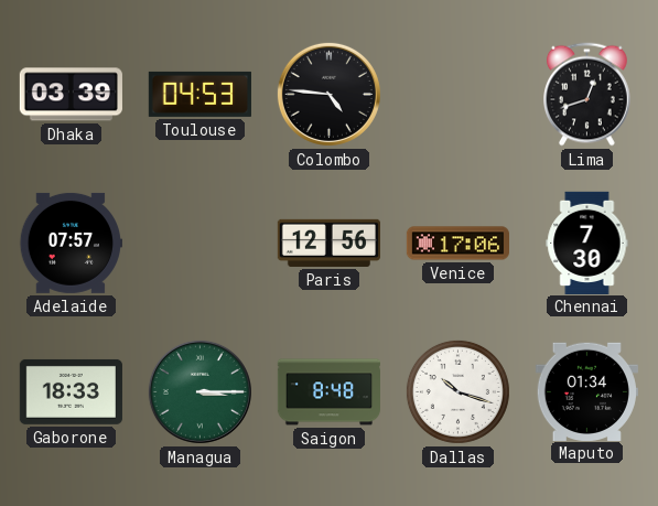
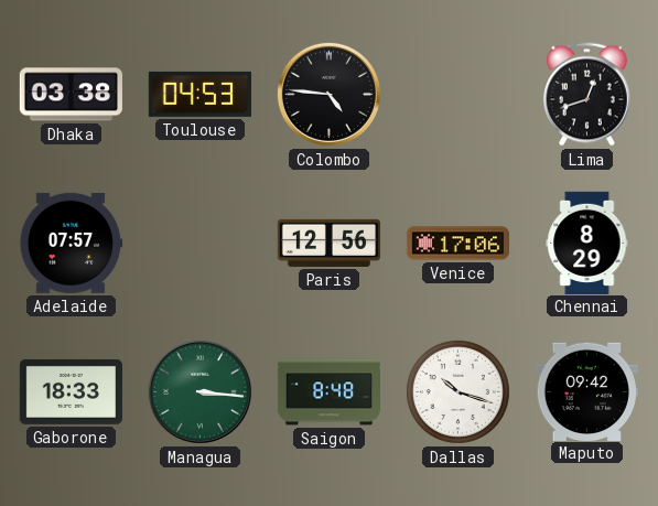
Dhaka: 03:39 -> 03:38 (71, 95)
Chennai: 7:30 -> 8:29 (587, 243)
Managua: 3:15 -> 3:16 (199, 391)
Maputo: 01:34 -> 09:42 (586, 391)
